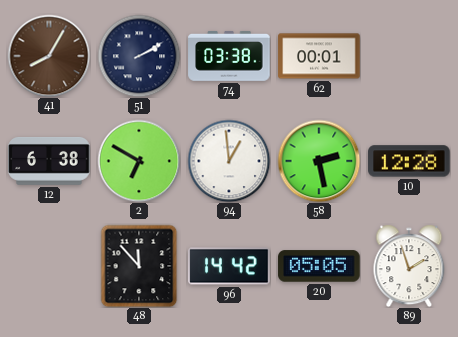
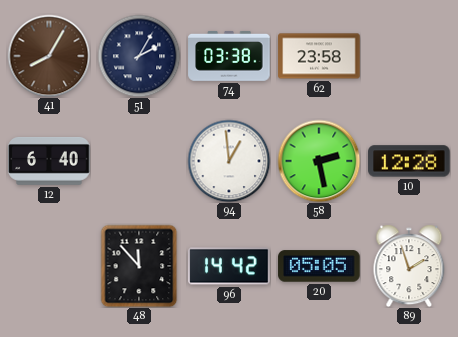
51: 2:10 -> 2:05 (139, 56)
62: 00:01 -> 23:58 (319, 56)
12: 6:38 -> 6:40 (49, 161)
2: 6:50 -> none (139, 161)
